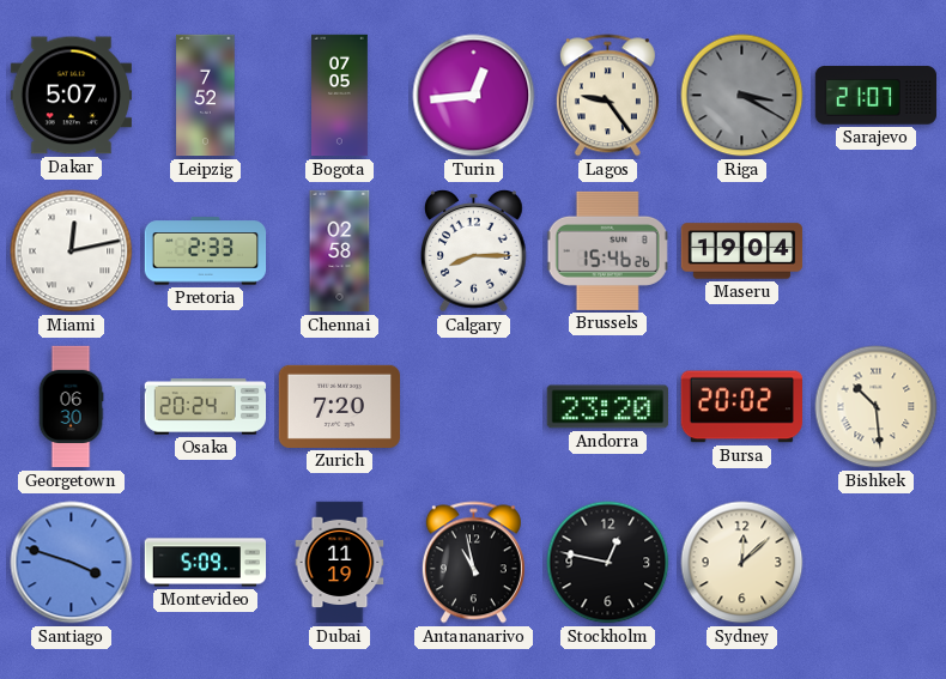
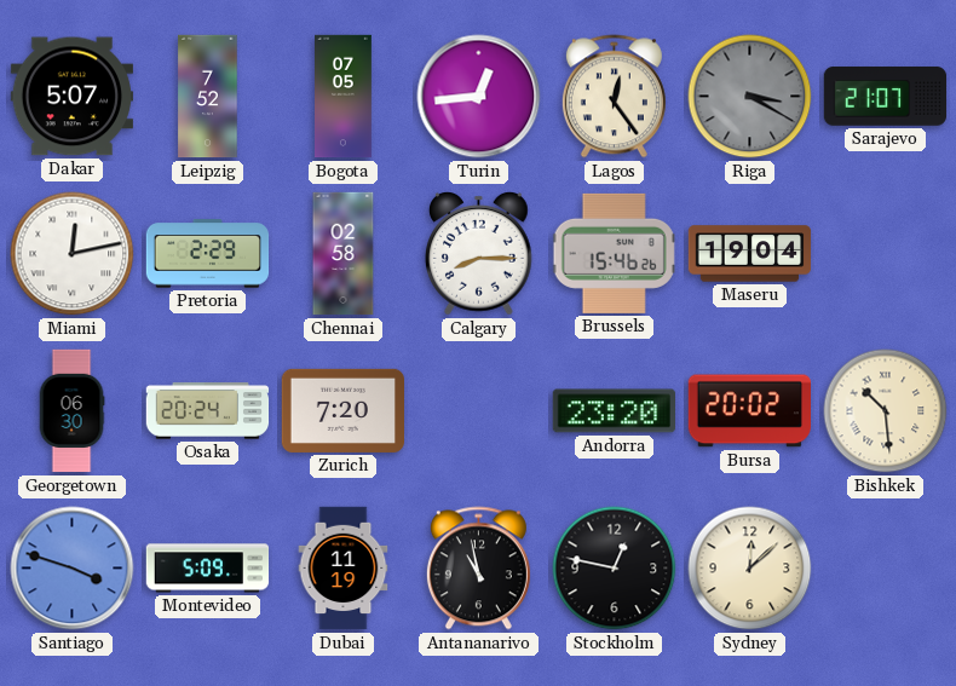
Lagos: 9:24 -> 12:24 (614, 97)
Pretoria: 2:33 -> 2:29 (208, 254)
